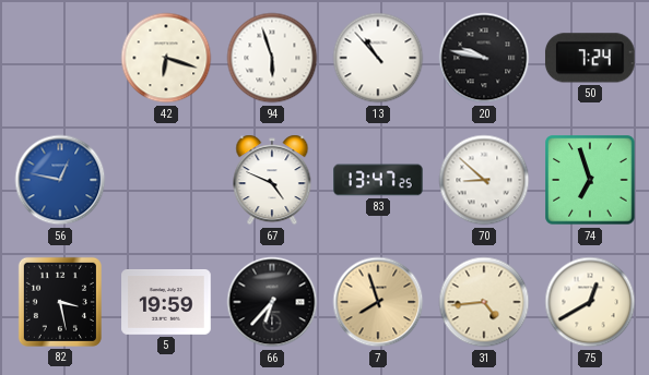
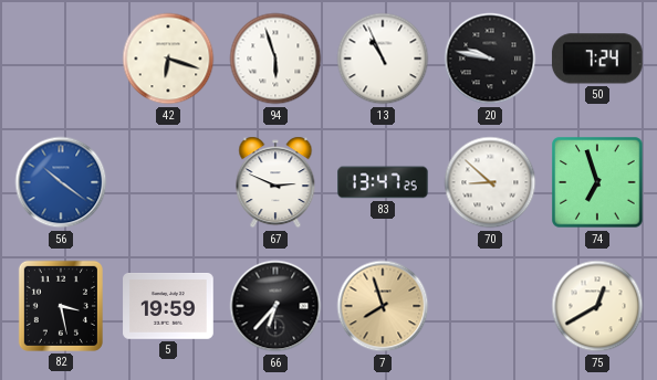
13: 10:53 -> 10:56 (383, 59)
56: 12:47 -> 10:21 (61, 182)
67: 4:49 -> 2:49 (275, 182)
31: 4:44 -> none (484, 302)
